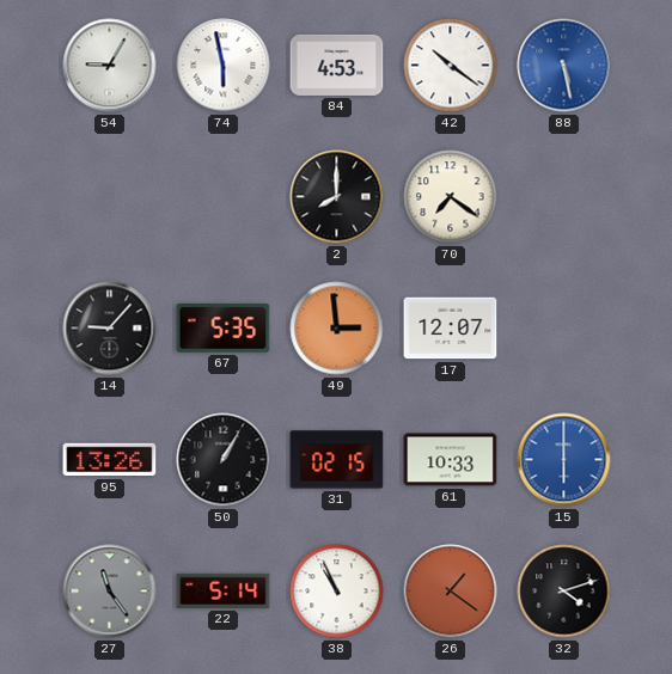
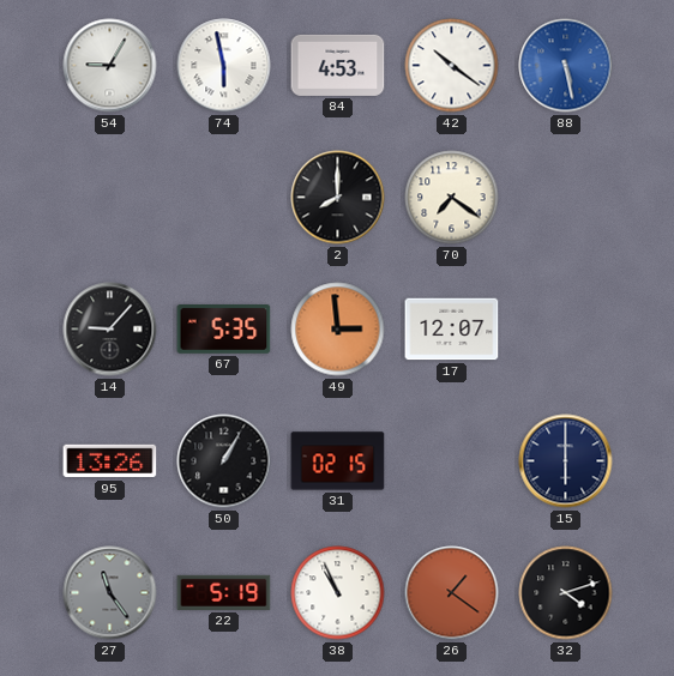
61: 10:33 -> none (451, 460)
15 dial: blue -> navy (566, 461)
22: 5:14 -> 5:19 (224, 592)
